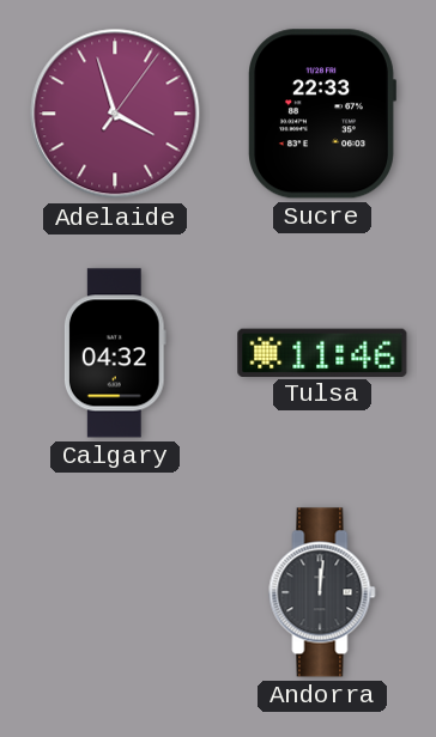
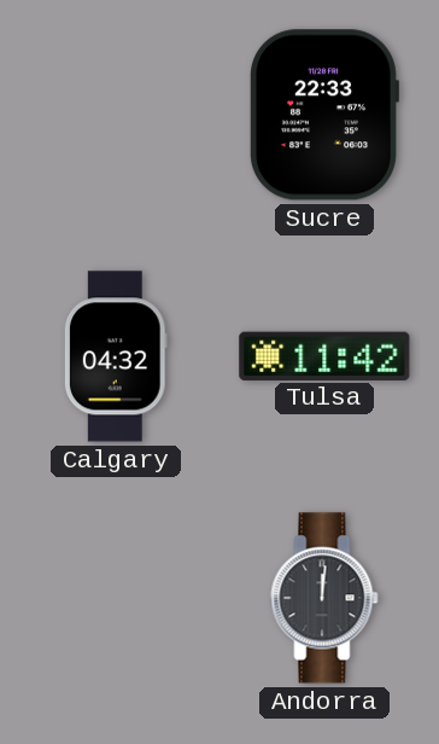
Adelaide: 3:57 -> none (115, 114)
Tulsa: 11:46 -> 11:42 (324, 355)
